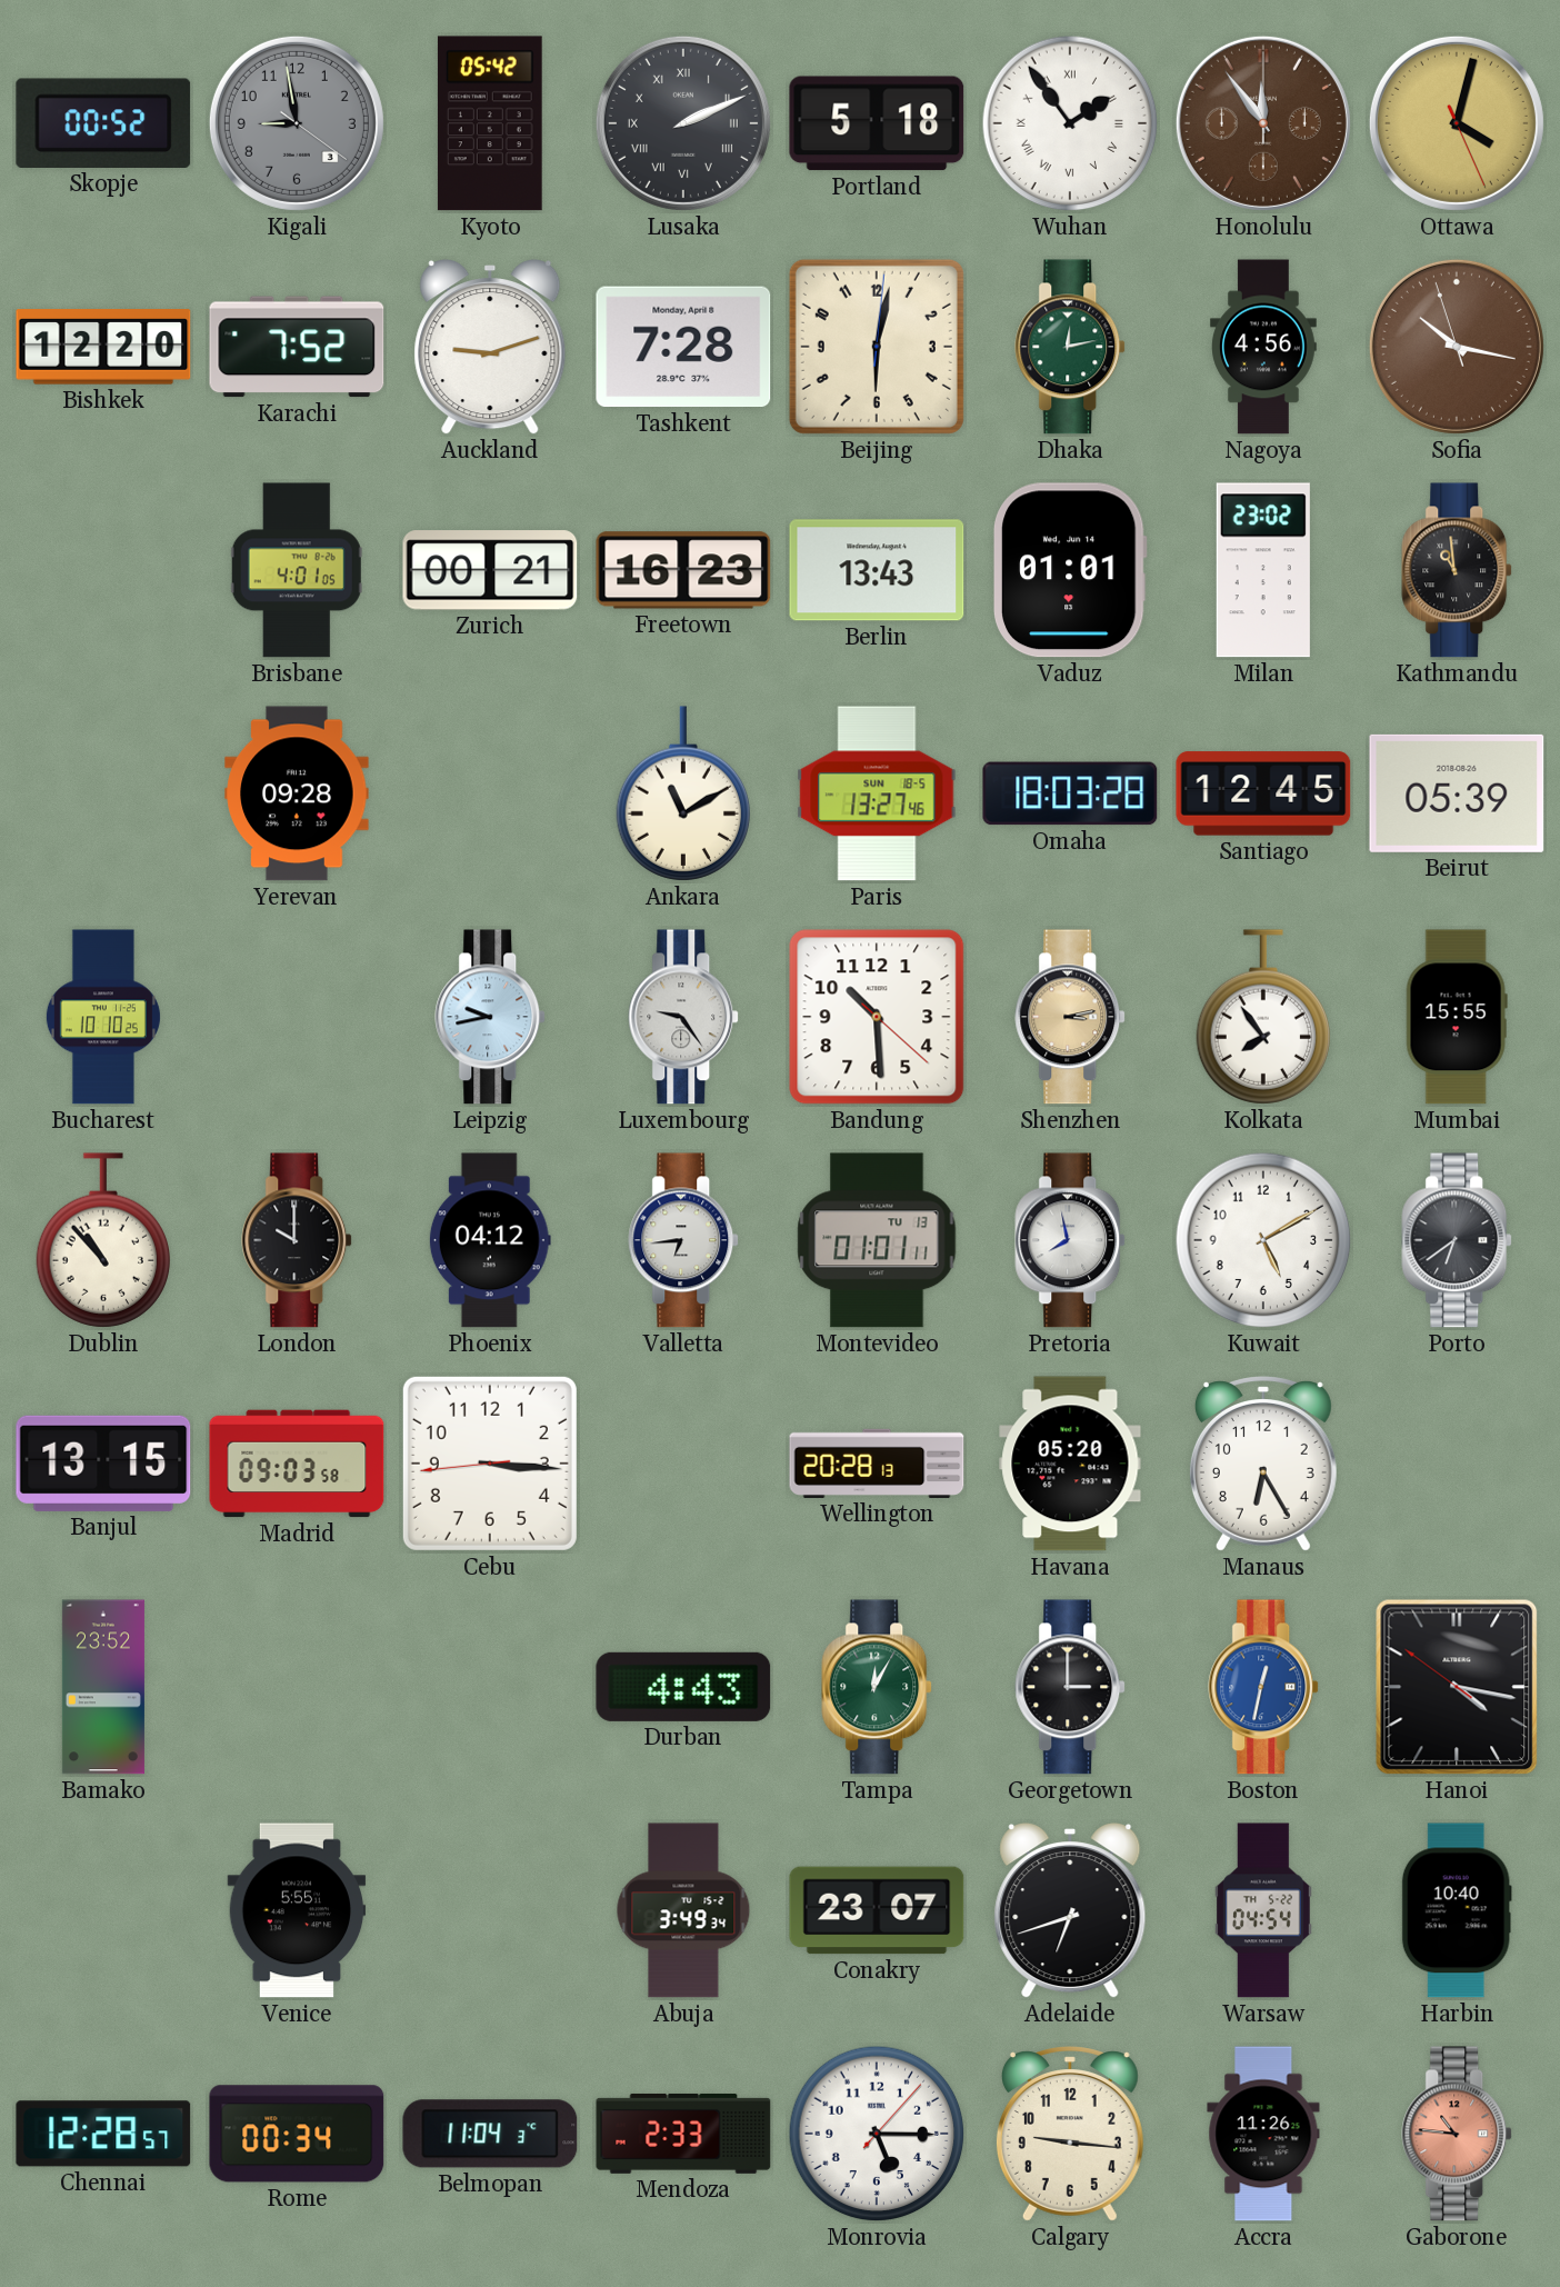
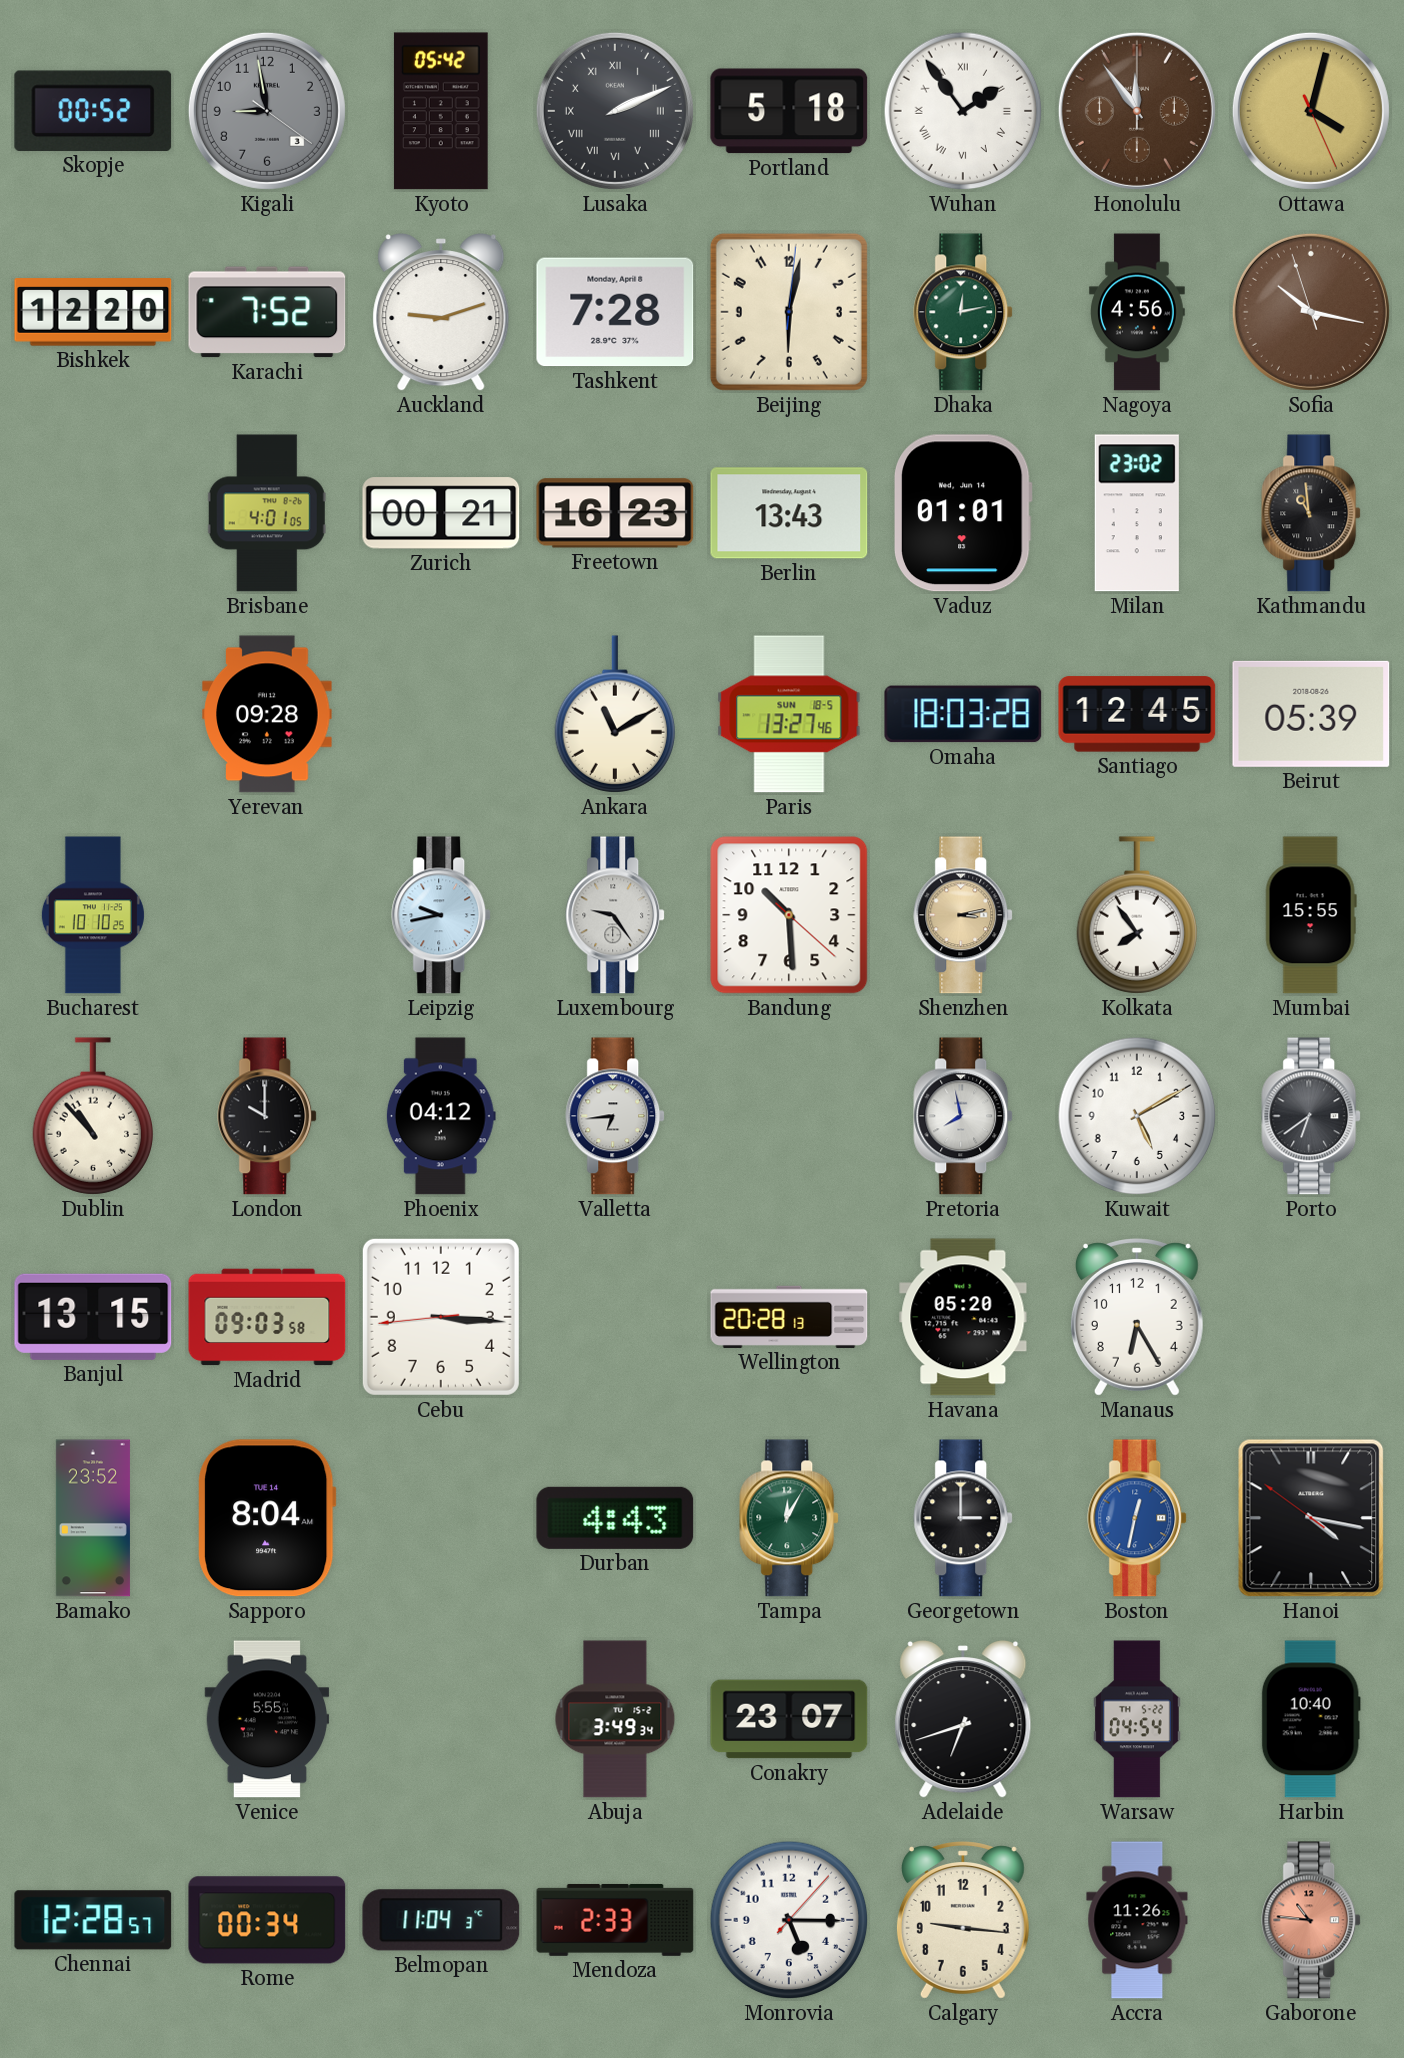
Montevideo: 01:01 -> none (877, 1240)
Sapporo: none -> 8:04 (268, 1518)
